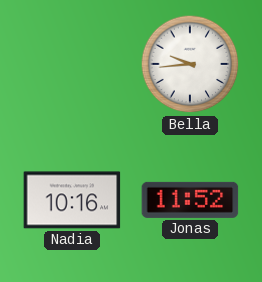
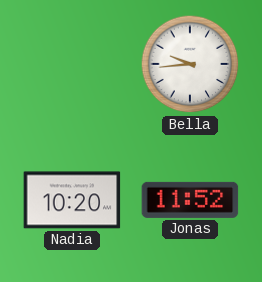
Nadia: 10:16 -> 10:20 (72, 200)
